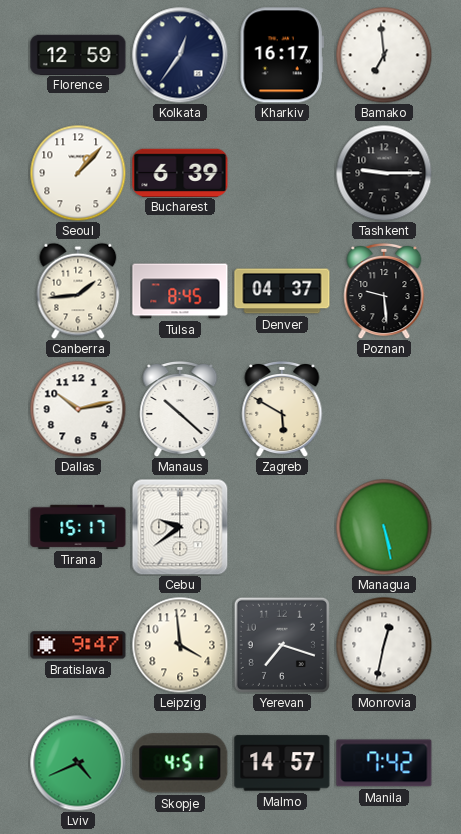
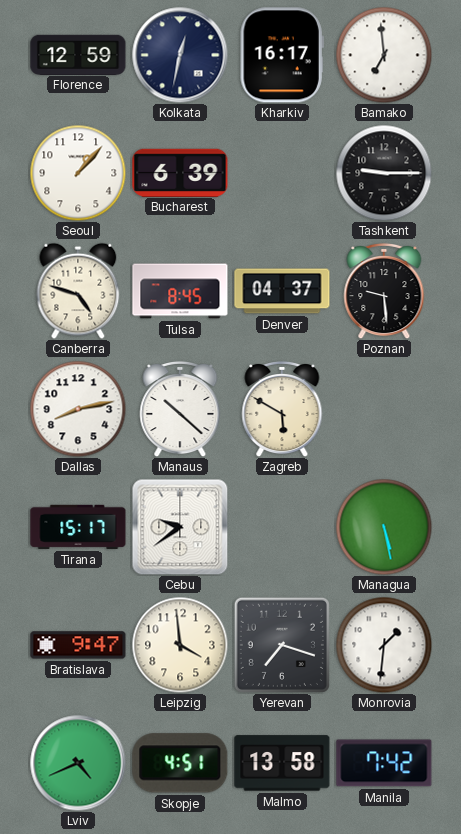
Kolkata: 12:36 -> 12:32 (180, 55)
Canberra: 1:44 -> 4:48 (78, 291)
Dallas: 10:13 -> 8:13 (78, 409)
Monrovia: 12:32 -> 1:31 (384, 645)
Malmo: 14:57 -> 13:58 (282, 763)
